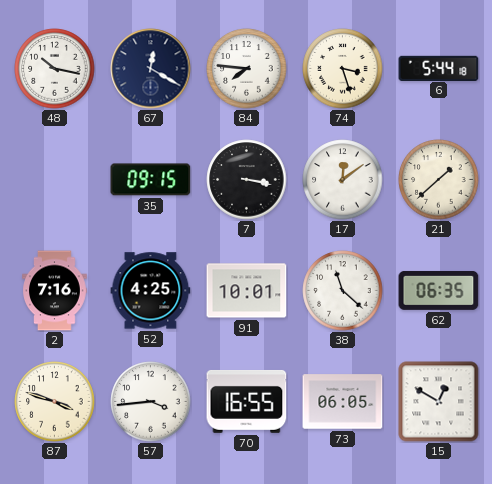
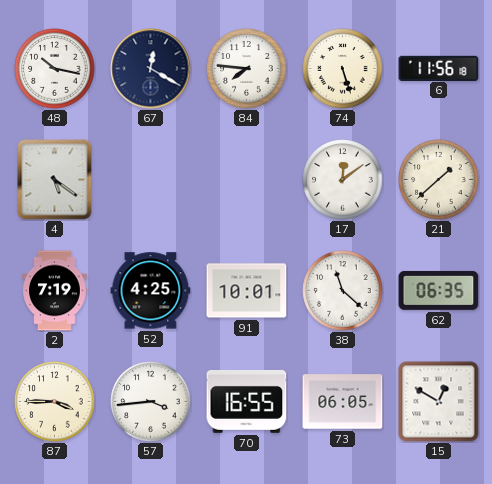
74: 3:27 -> 5:27 (343, 69)
6: 5:44 -> 11:56 (439, 68)
4: none -> 5:21 (55, 180)
35: 09:15 -> none (151, 180)
7: 3:17 -> none (247, 180)
2: 7:16 -> 7:19 (55, 291)
87: 3:48 -> 3:45 (55, 402)
